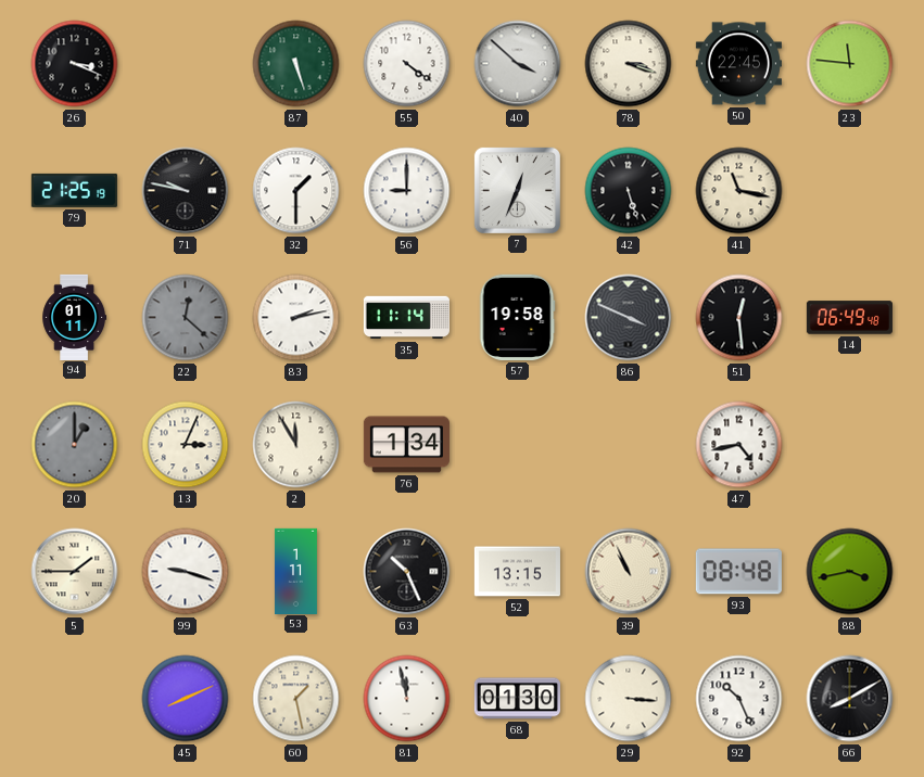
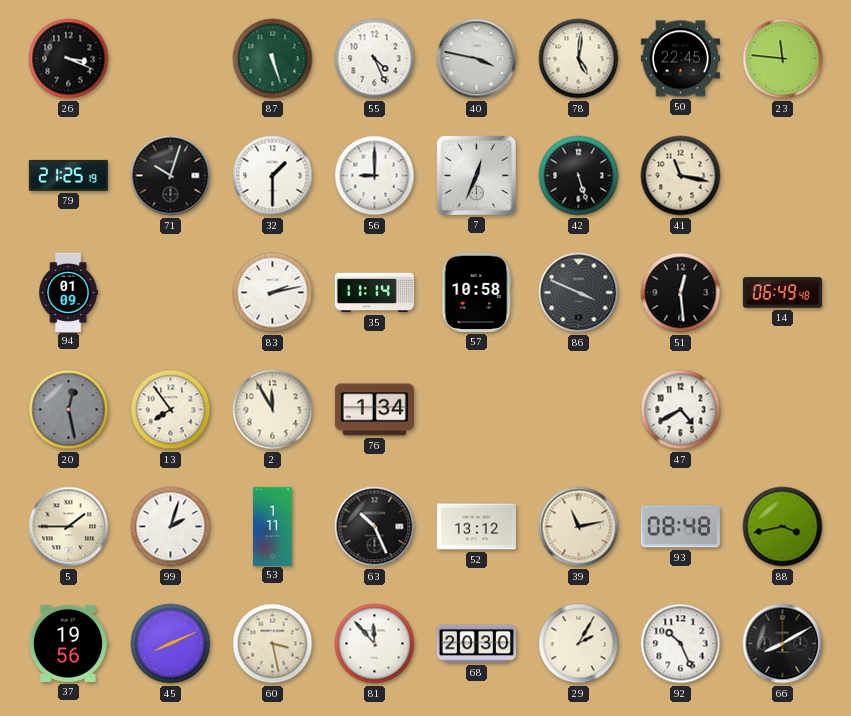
55: 4:21 -> 4:26 (375, 59)
40: 3:52 -> 3:47 (477, 59)
78: 3:18 -> 5:01 (579, 59)
71: 9:47 -> 10:03 (171, 176)
94: 01:11 -> 01:09 (69, 292)
22: 12:22 -> none (186, 318)
57: 19:58 -> 10:58 (476, 292)
20: 1:00 -> 12:28 (69, 410)
13: 3:04 -> 7:54 (171, 410)
47: 4:43 -> 4:40 (681, 410)
99: 9:18 -> 2:03 (171, 527)
52: 13:15 -> 13:12 (476, 527)
39: 10:56 -> 11:13 (579, 527)
37: none -> 19:56 (68, 643)
60: 1:28 -> 3:28 (273, 644)
81: 11:58 -> 11:53 (375, 644)
68: 01:30 -> 20:30 (476, 644)
29: 3:16 -> 2:05 (579, 644)
